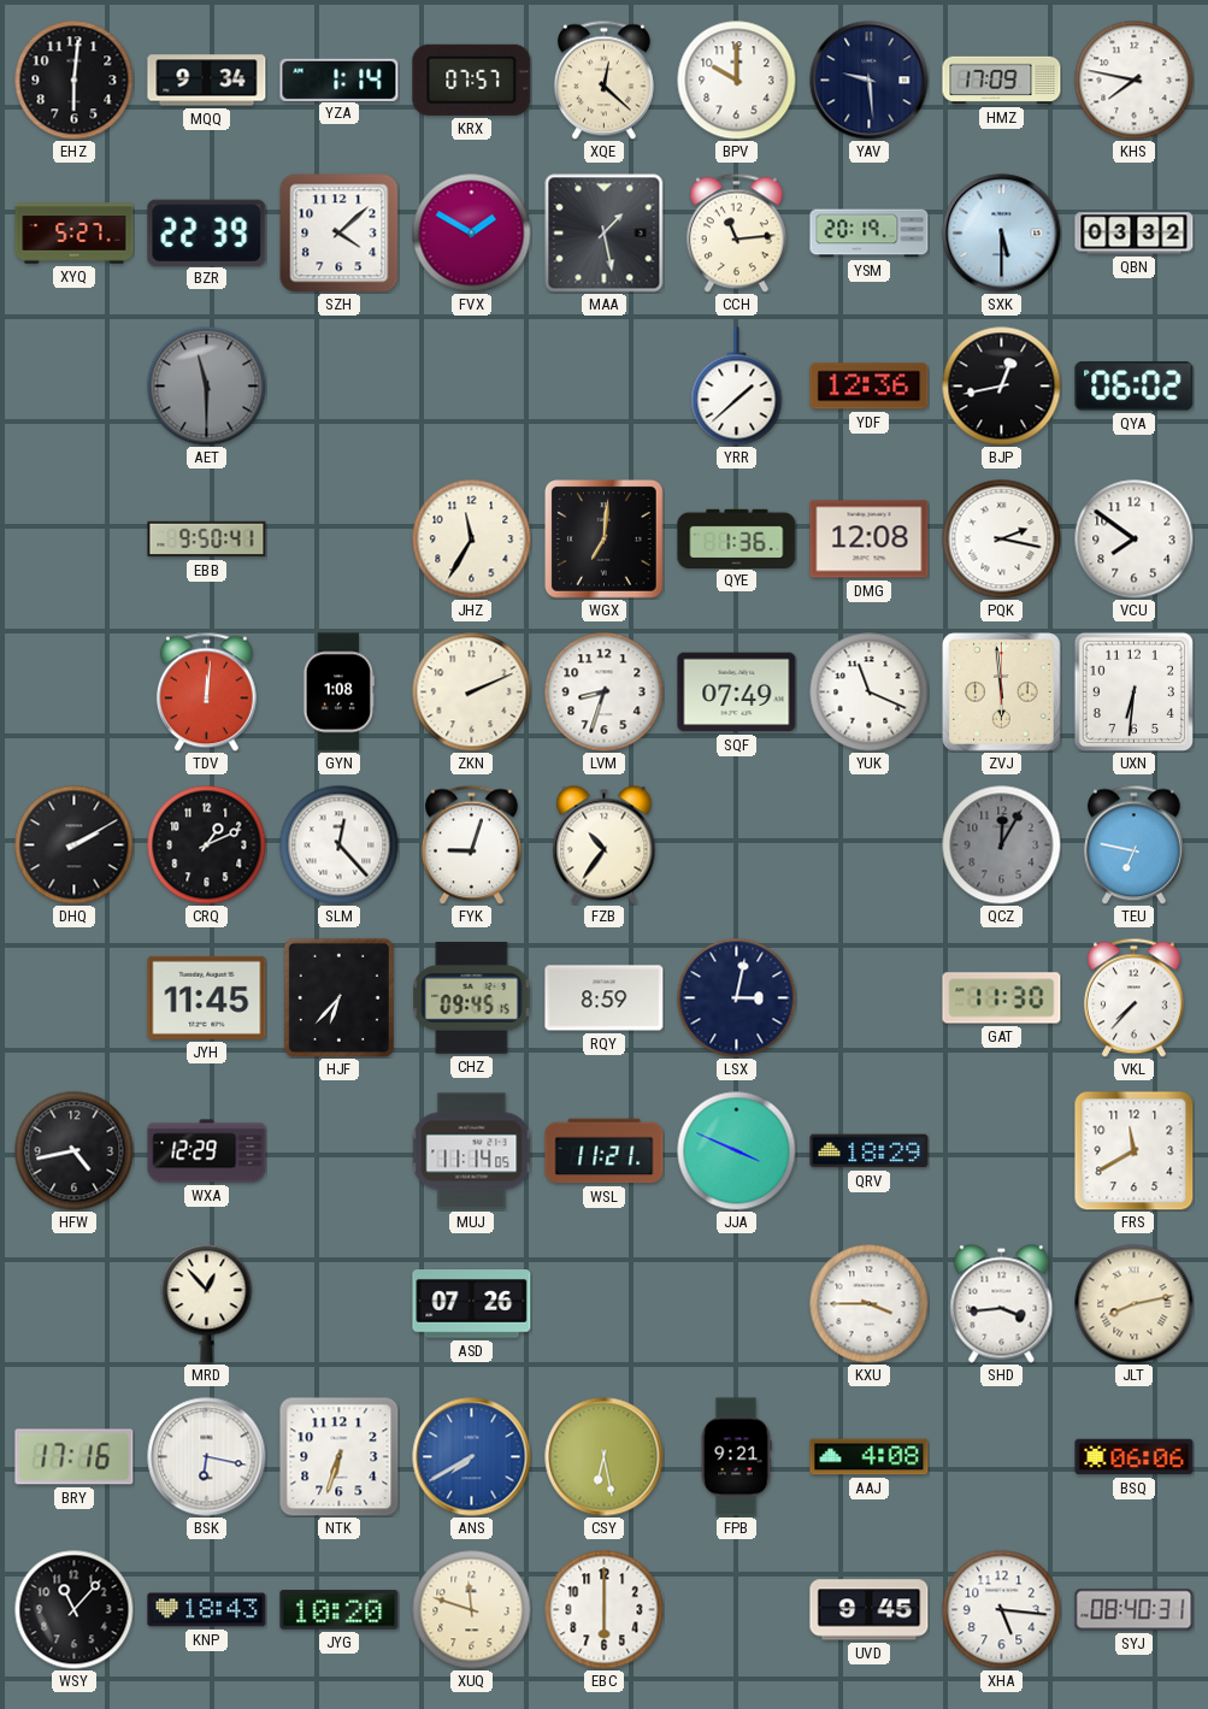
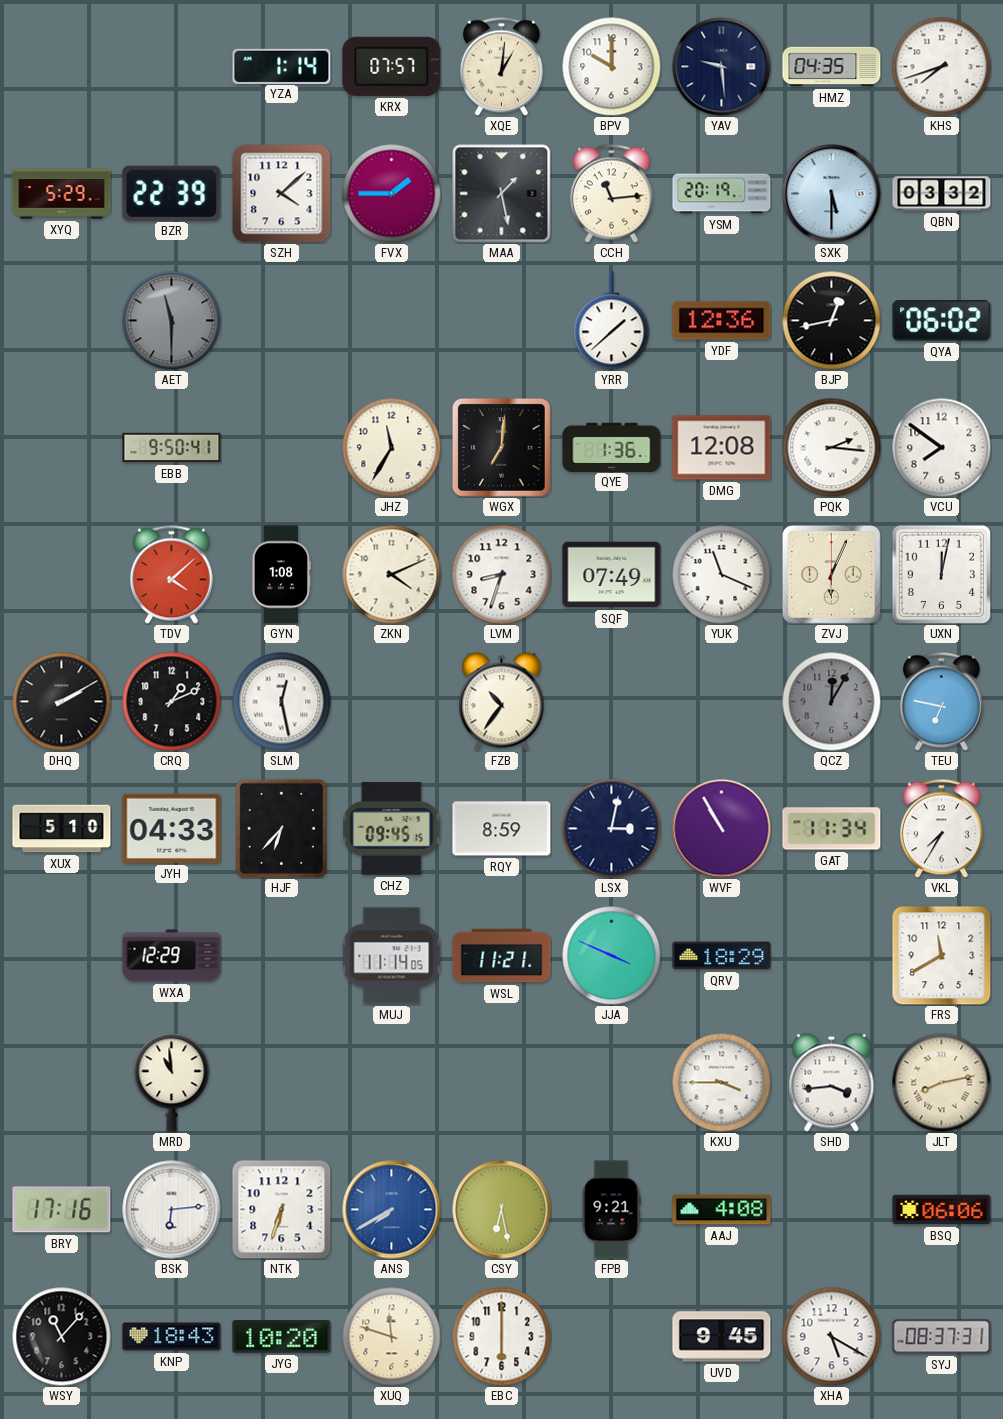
EHZ: 6:01 -> none (75, 81)
MQQ: 9:34 -> none (207, 81)
XQE: 12:22 -> 1:01 (501, 66)
HMZ: 17:09 -> 04:35 (832, 67)
KHS: 7:47 -> 7:42 (942, 67)
XYQ: 5:27 -> 5:29 (62, 194)
FVX: 1:50 -> 1:45 (392, 194)
PQK: 2:17 -> 2:16 (832, 448)
TDV: 12:01 -> 4:08 (171, 574)
ZKN: 2:11 -> 4:11 (392, 575)
ZVJ: 5:59 -> 6:04 (832, 575)
UXN: 6:31 -> 12:02 (941, 574)
SLM: 12:23 -> 12:28 (282, 702)
FYK: 9:03 -> none (471, 844)
XUX: none -> 5:10 (62, 829)
JYH: 11:45 -> 04:33 (172, 828)
WVF: none -> 10:55 (722, 829)
GAT: 11:30 -> 11:34 (832, 829)
VKL: 7:37 -> 7:35 (941, 828)
HFW: 4:43 -> none (75, 1151)
MRD: 12:53 -> 10:59 (172, 1083)
ASD: 07:26 -> none (472, 1304)
BSK: 6:17 -> 6:14 (172, 1210)
XHA: 5:16 -> 5:20 (832, 1337)
SYJ: 08:40 -> 08:37 (942, 1337)
